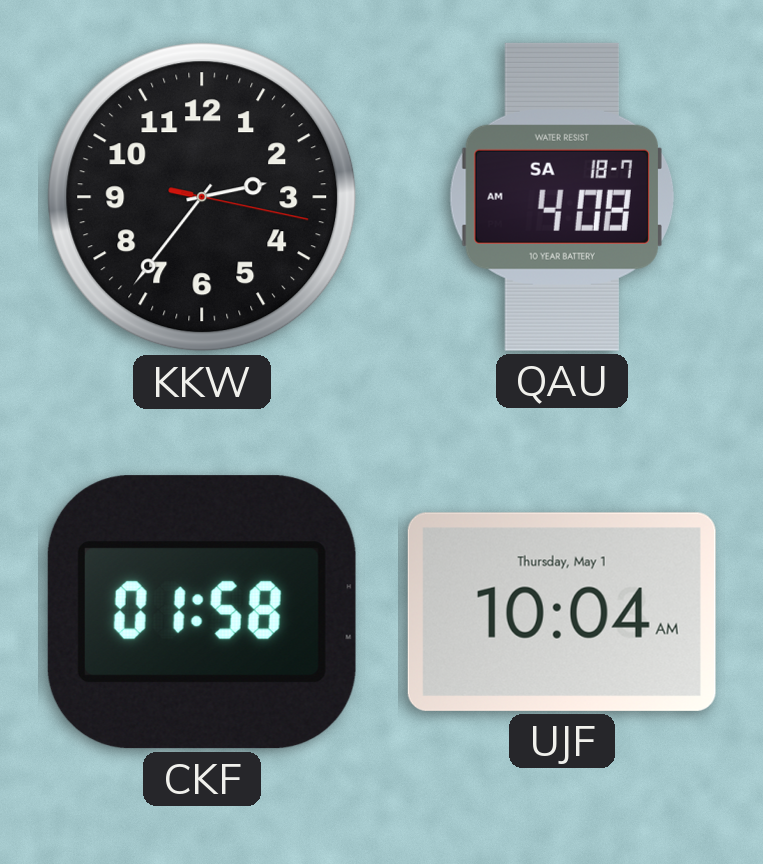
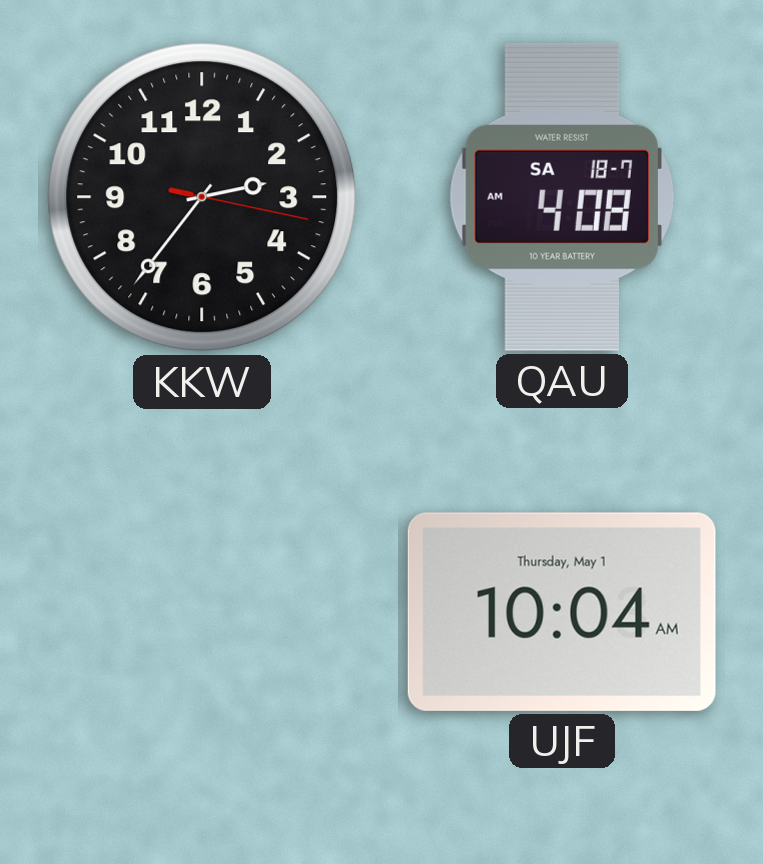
CKF: 01:58 -> none (202, 612)
